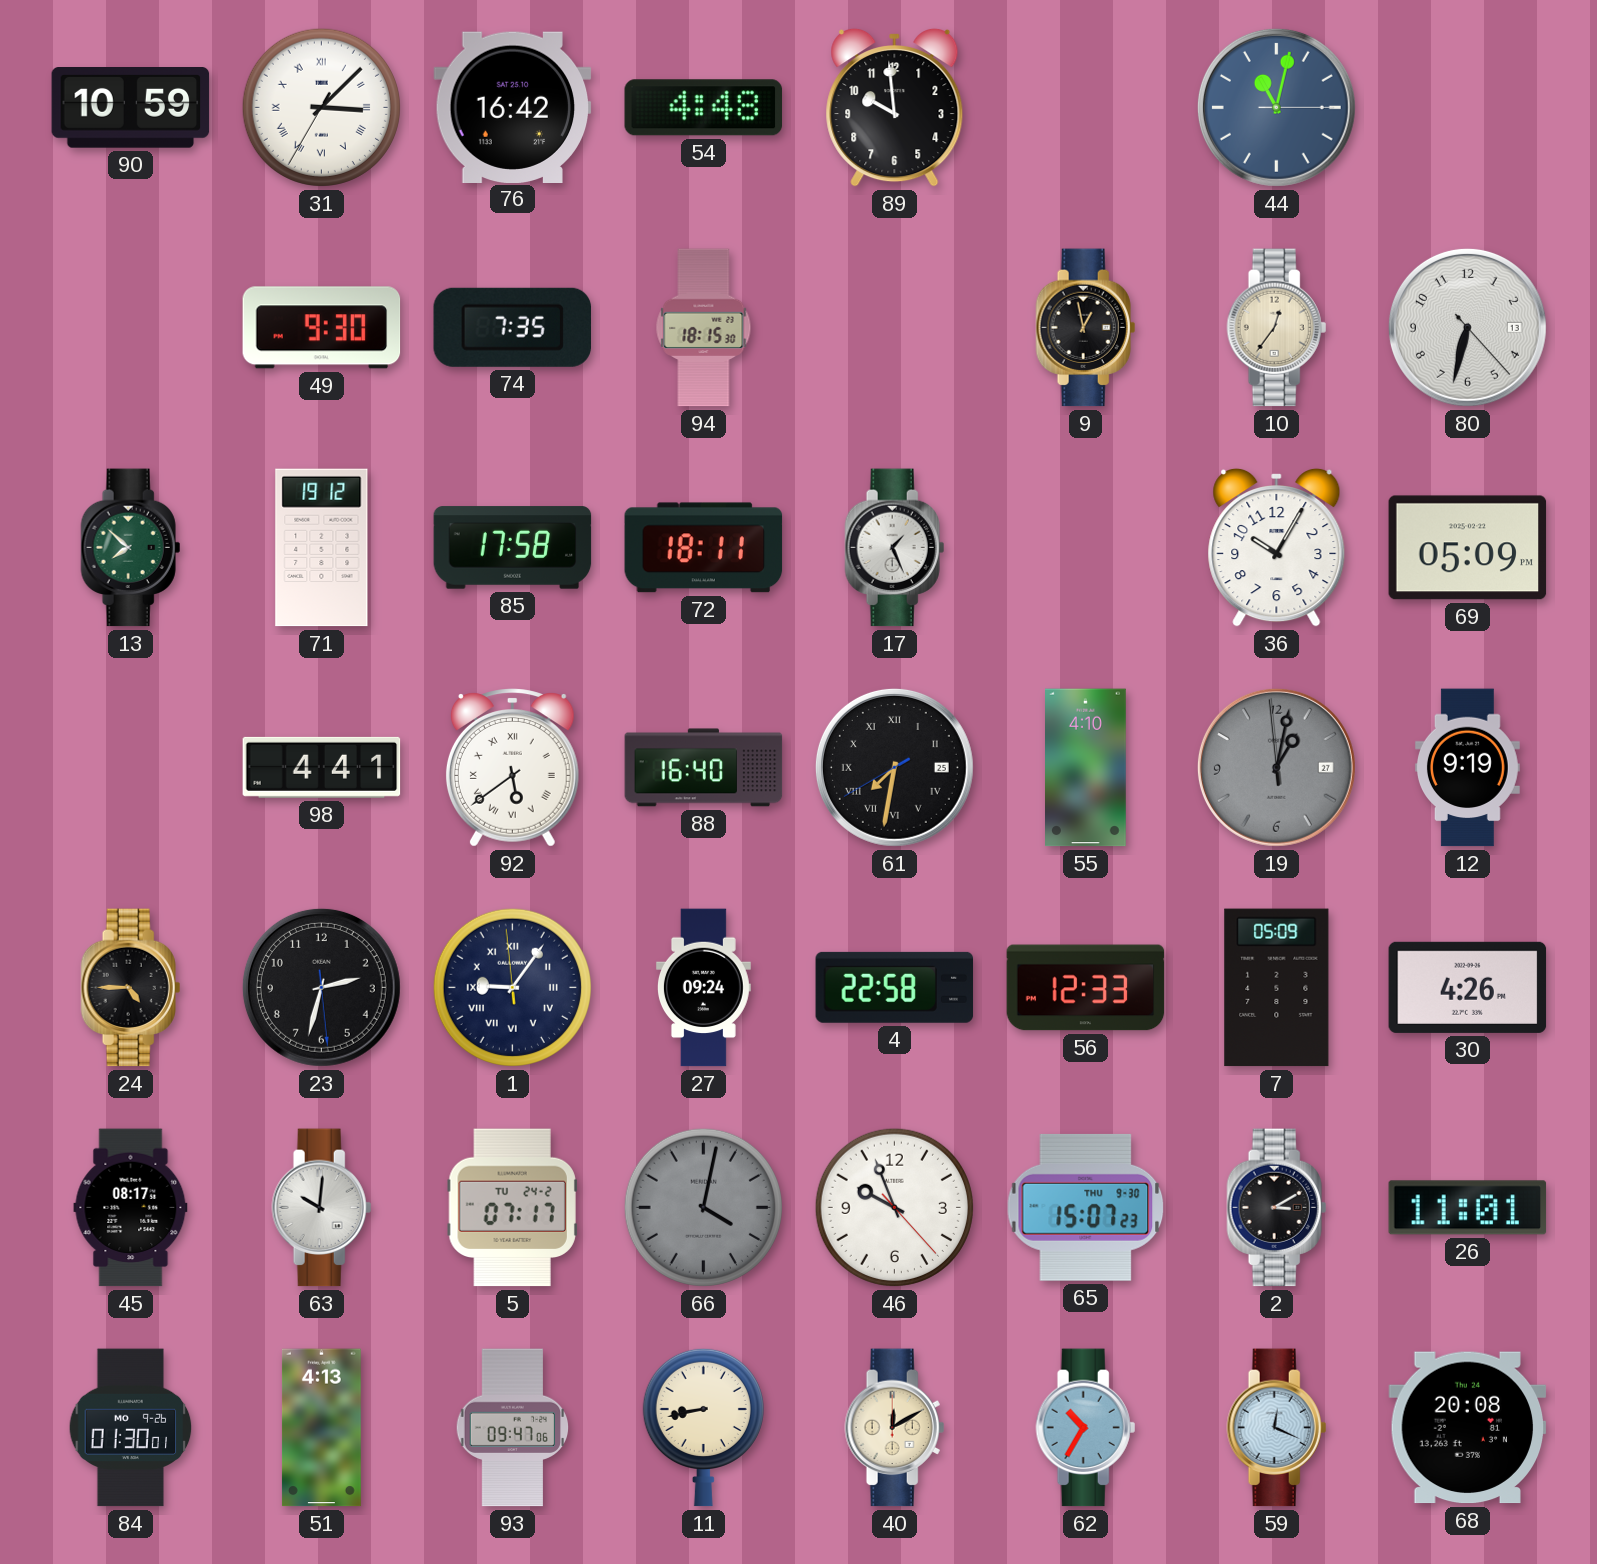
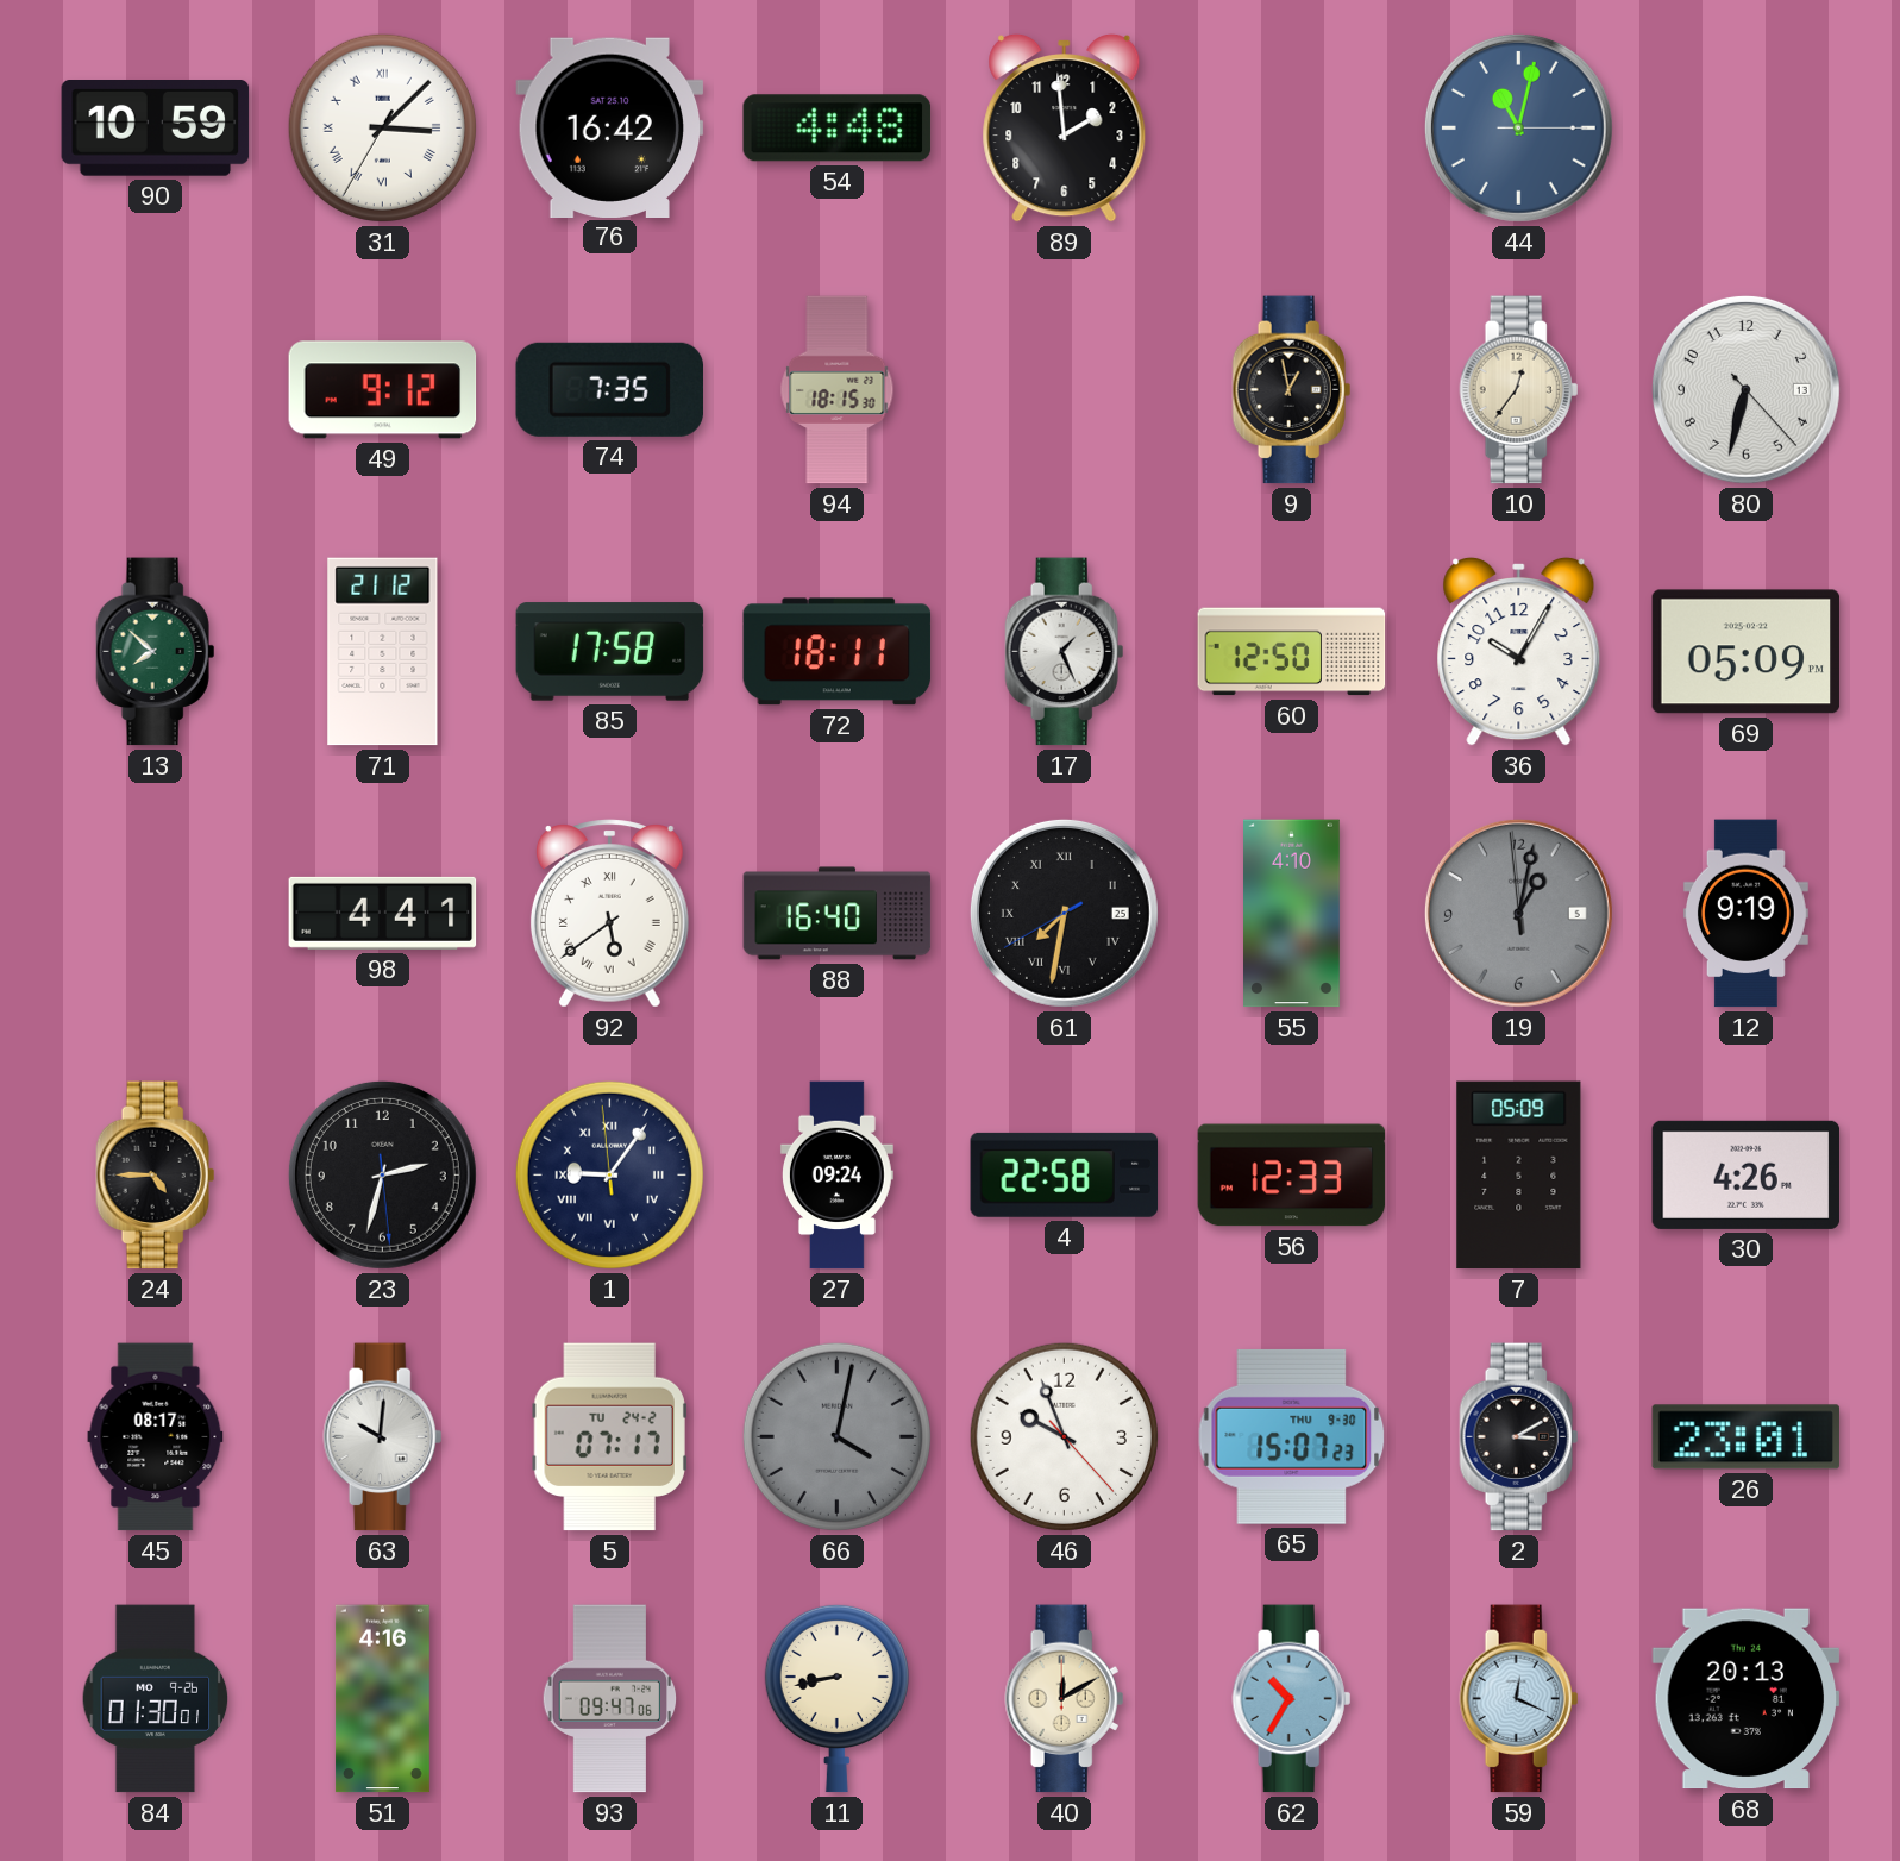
89: 9:59 -> 1:59 (1065, 127)
49: 9:30 -> 9:12 (383, 390)
71: 19:12 -> 21:12 (383, 652)
60: none -> 12:50 (1292, 652)
19 date: 27 -> 5 (1518, 913)
26: 11:01 -> 23:01 (1747, 1437)
51: 4:13 -> 4:16 (382, 1699)
68: 20:08 -> 20:13 (1747, 1699)
